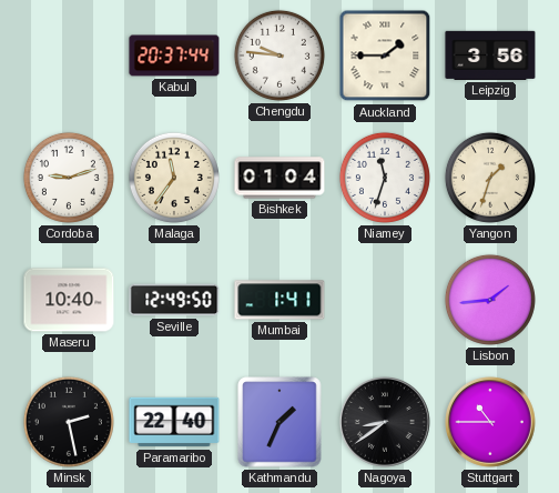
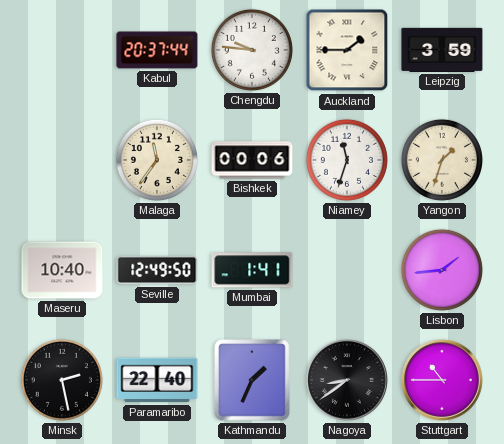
Leipzig: 3:56 -> 3:59 (442, 50)
Cordoba: 9:12 -> none (69, 178)
Bishkek: 01:04 -> 00:06 (252, 160)
